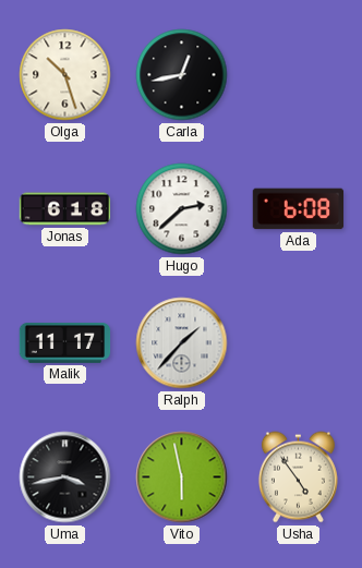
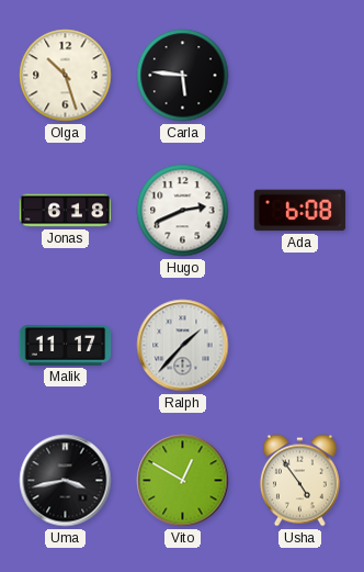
Carla: 12:43 -> 5:46 (183, 76)
Hugo: 2:38 -> 2:41 (183, 211)
Vito: 5:58 -> 12:50 (183, 481)
